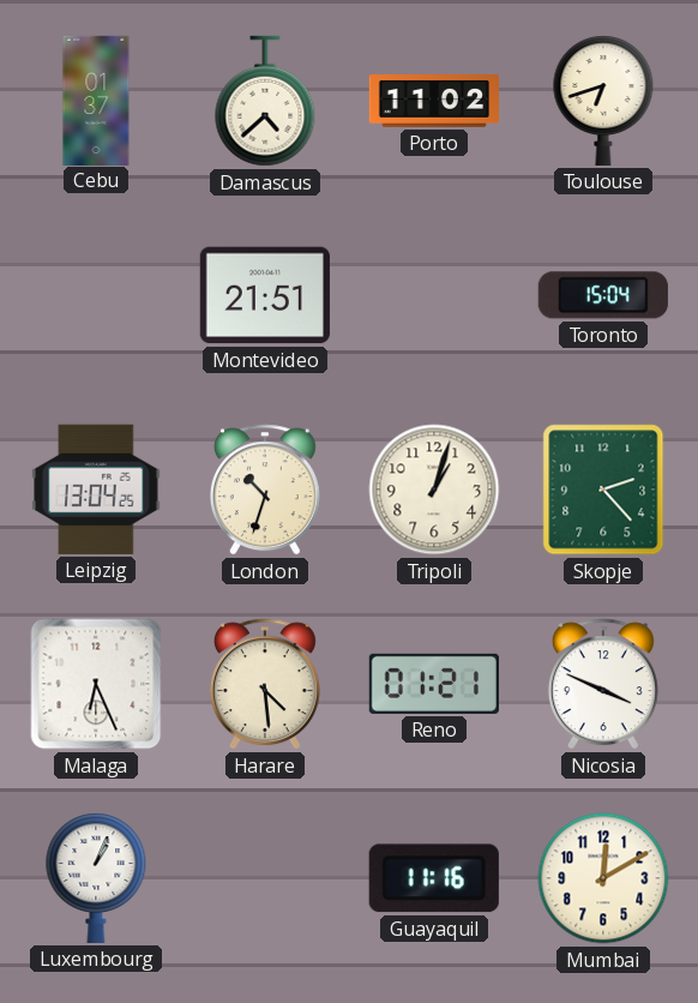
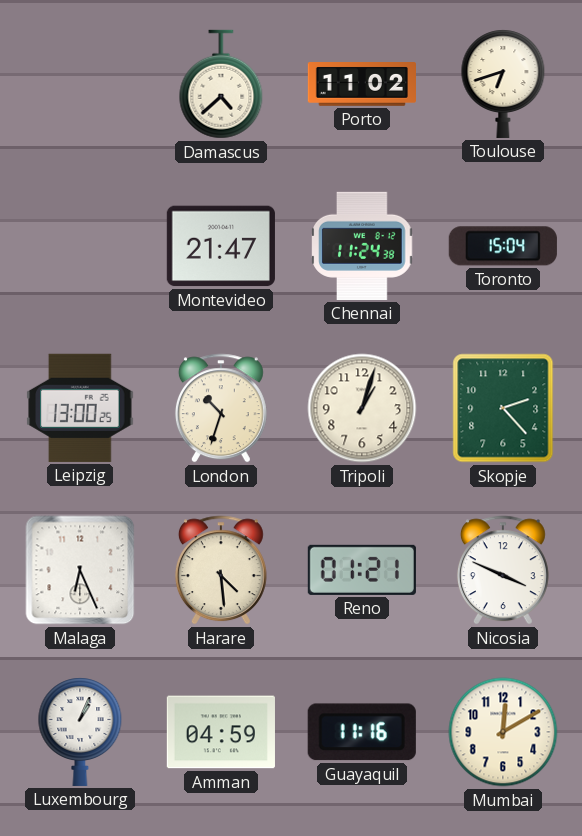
Cebu: 01:37 -> none (96, 100)
Montevideo: 21:51 -> 21:47 (221, 246)
Chennai: none -> 11:24 (362, 246)
Leipzig: 13:04 -> 13:00 (80, 408)
Amman: none -> 04:59 (221, 732)
